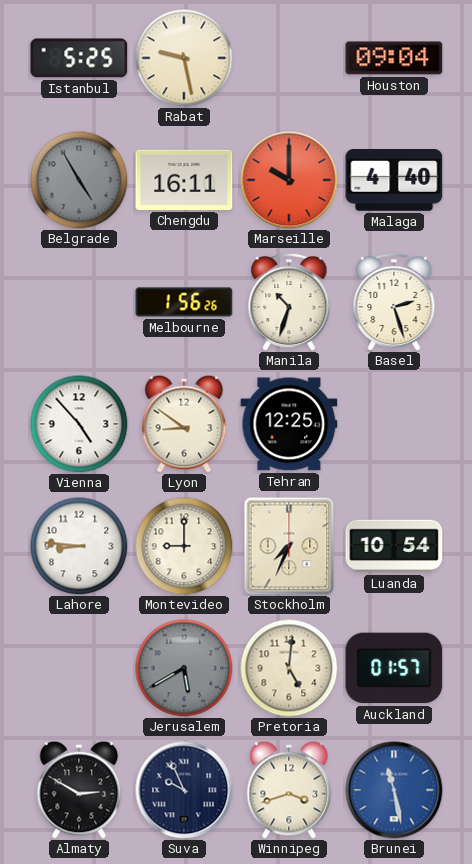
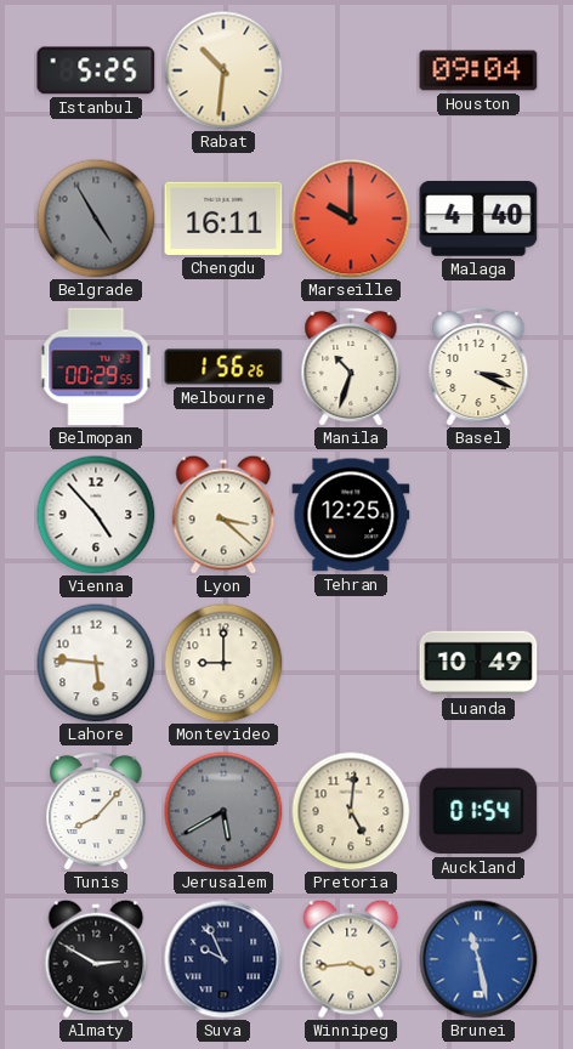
Rabat: 9:28 -> 10:31 (223, 70)
Belmopan: none -> 00:29 (96, 367)
Basel: 2:27 -> 3:19 (478, 367)
Lyon: 8:51 -> 3:22 (223, 515)
Lahore: 8:46 -> 5:46 (96, 663)
Stockholm: 7:34 -> none (289, 546)
Luanda: 10:54 -> 10:49 (478, 663)
Tunis: none -> 8:07 (96, 811)
Auckland: 01:57 -> 01:54 (478, 811)
Winnipeg: 3:42 -> 3:44 (351, 959)
